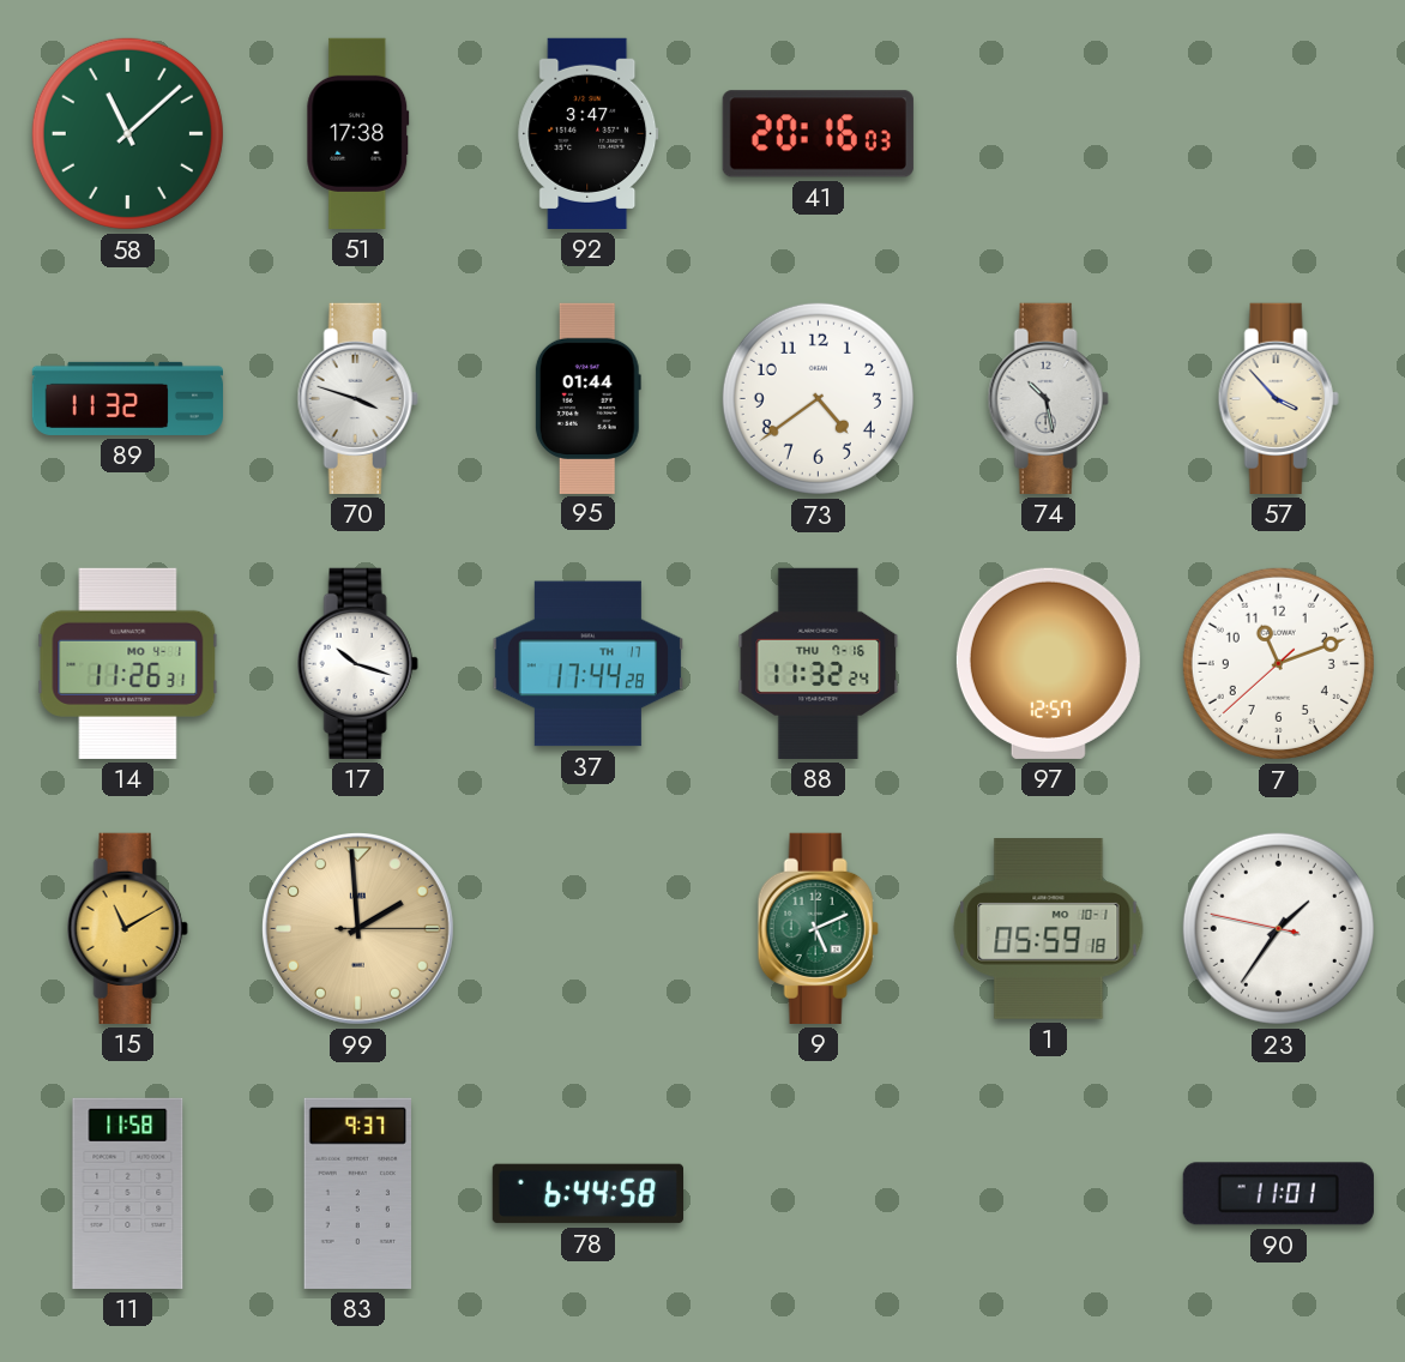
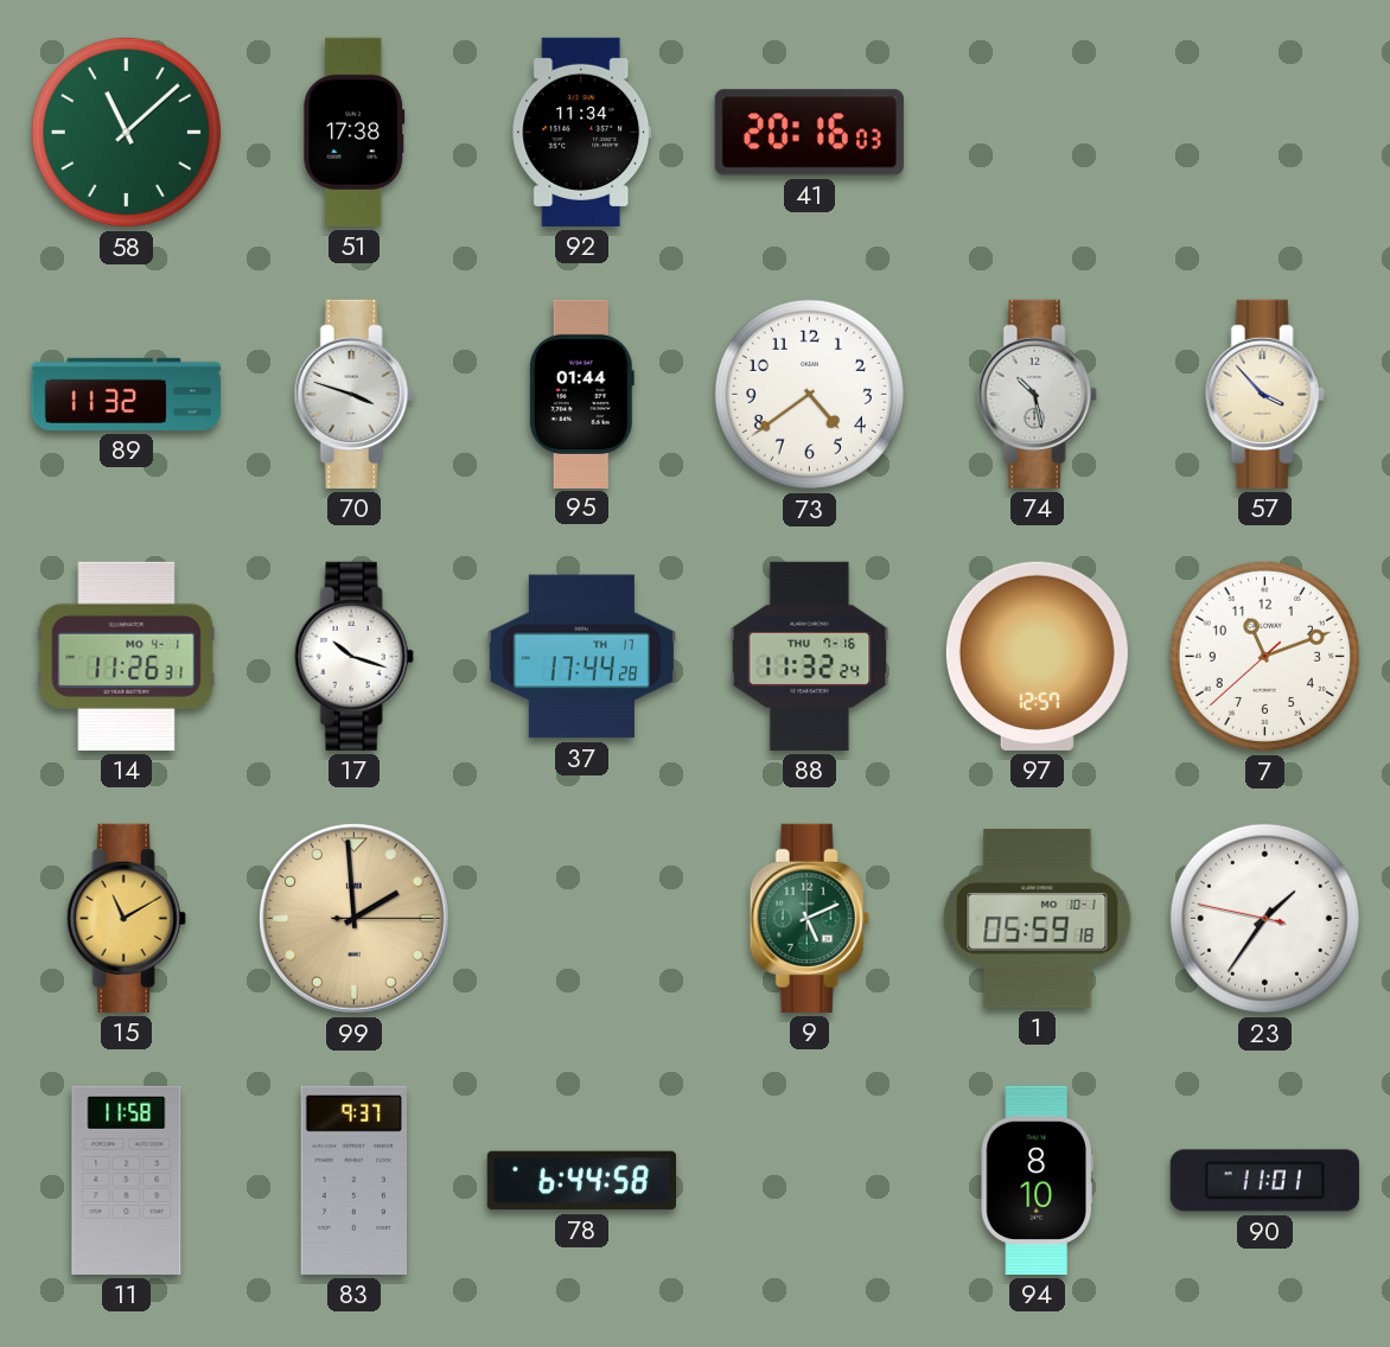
92: 3:47 -> 11:34 (582, 132)
94: none -> 8:10 (1037, 1180)
